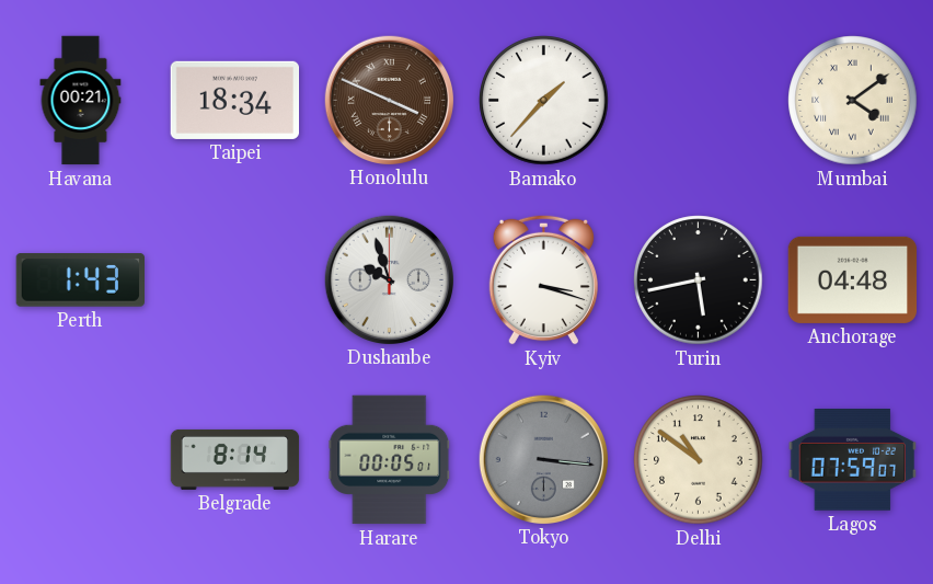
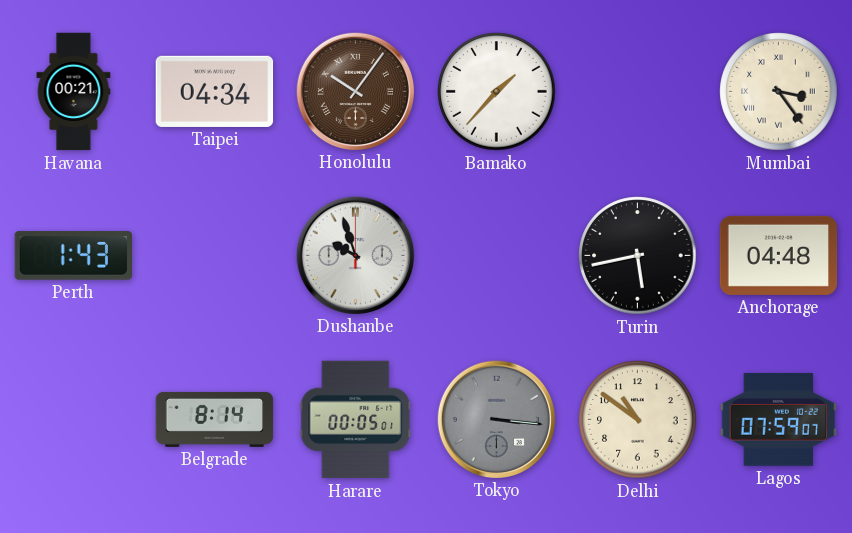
Taipei: 18:34 -> 04:34 (215, 91)
Honolulu: 3:49 -> 10:06 (355, 91)
Mumbai: 4:09 -> 3:24 (779, 92)
Kyiv: 3:18 -> none (543, 279)
